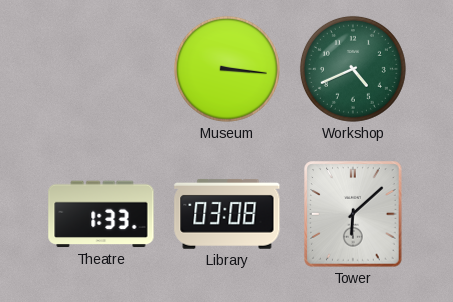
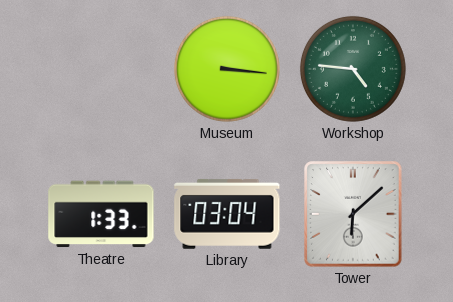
Workshop: 4:41 -> 4:46 (353, 69)
Library: 03:08 -> 03:04 (227, 214)
